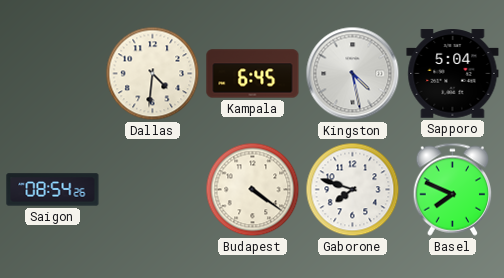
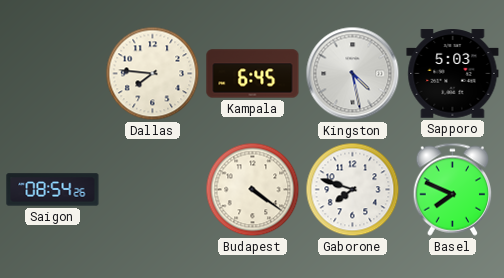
Dallas: 4:31 -> 7:46 (153, 74)
Sapporo: 5:04 -> 5:03 (453, 74)
